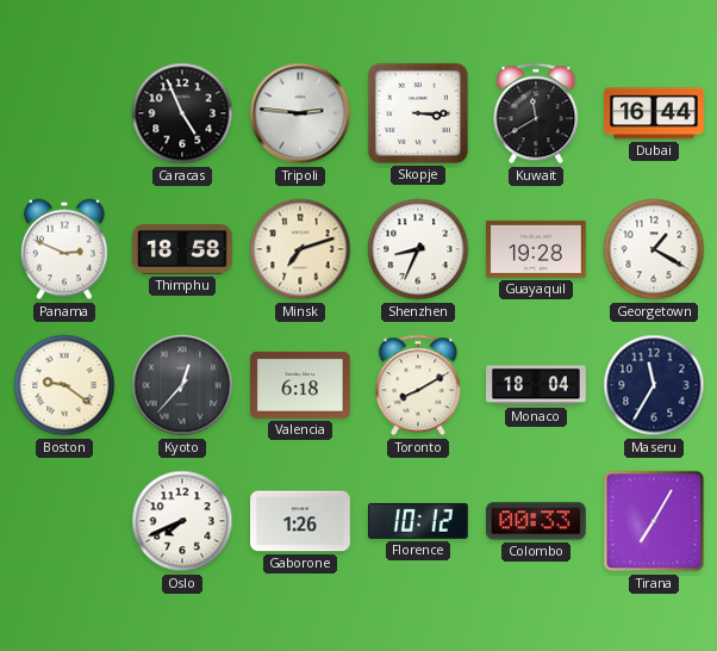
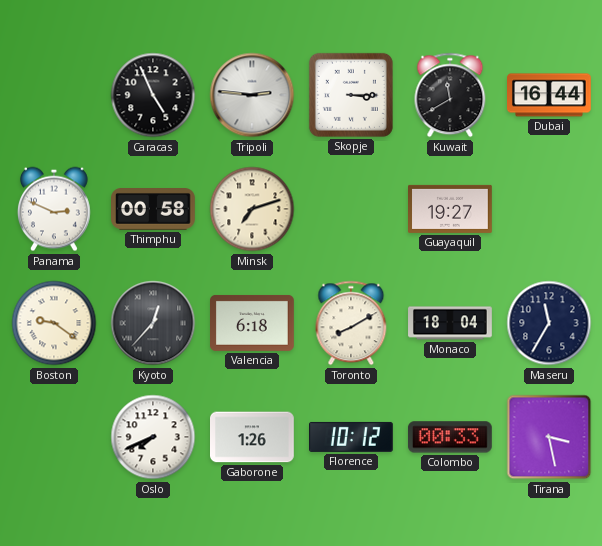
Thimphu: 18:58 -> 00:58 (154, 210)
Shenzhen: 8:34 -> none (418, 249)
Guayaquil: 19:28 -> 19:27 (451, 209)
Georgetown: 1:20 -> none (654, 249)
Tirana: 7:05 -> 3:28 (549, 437)
